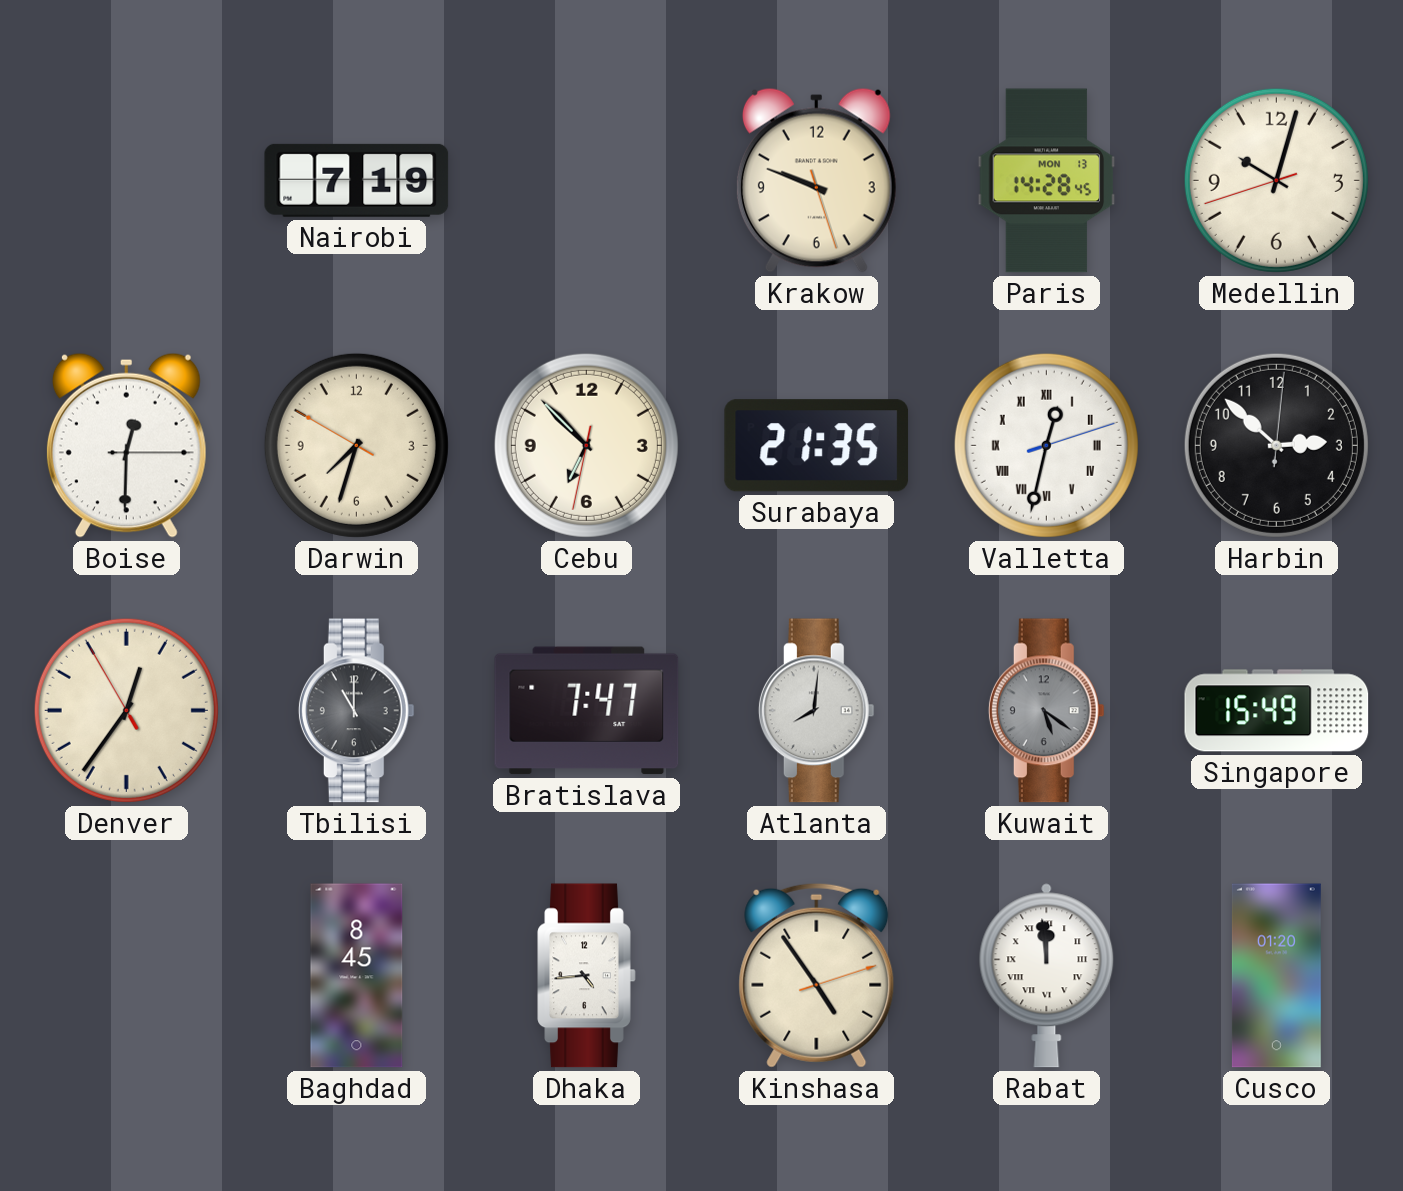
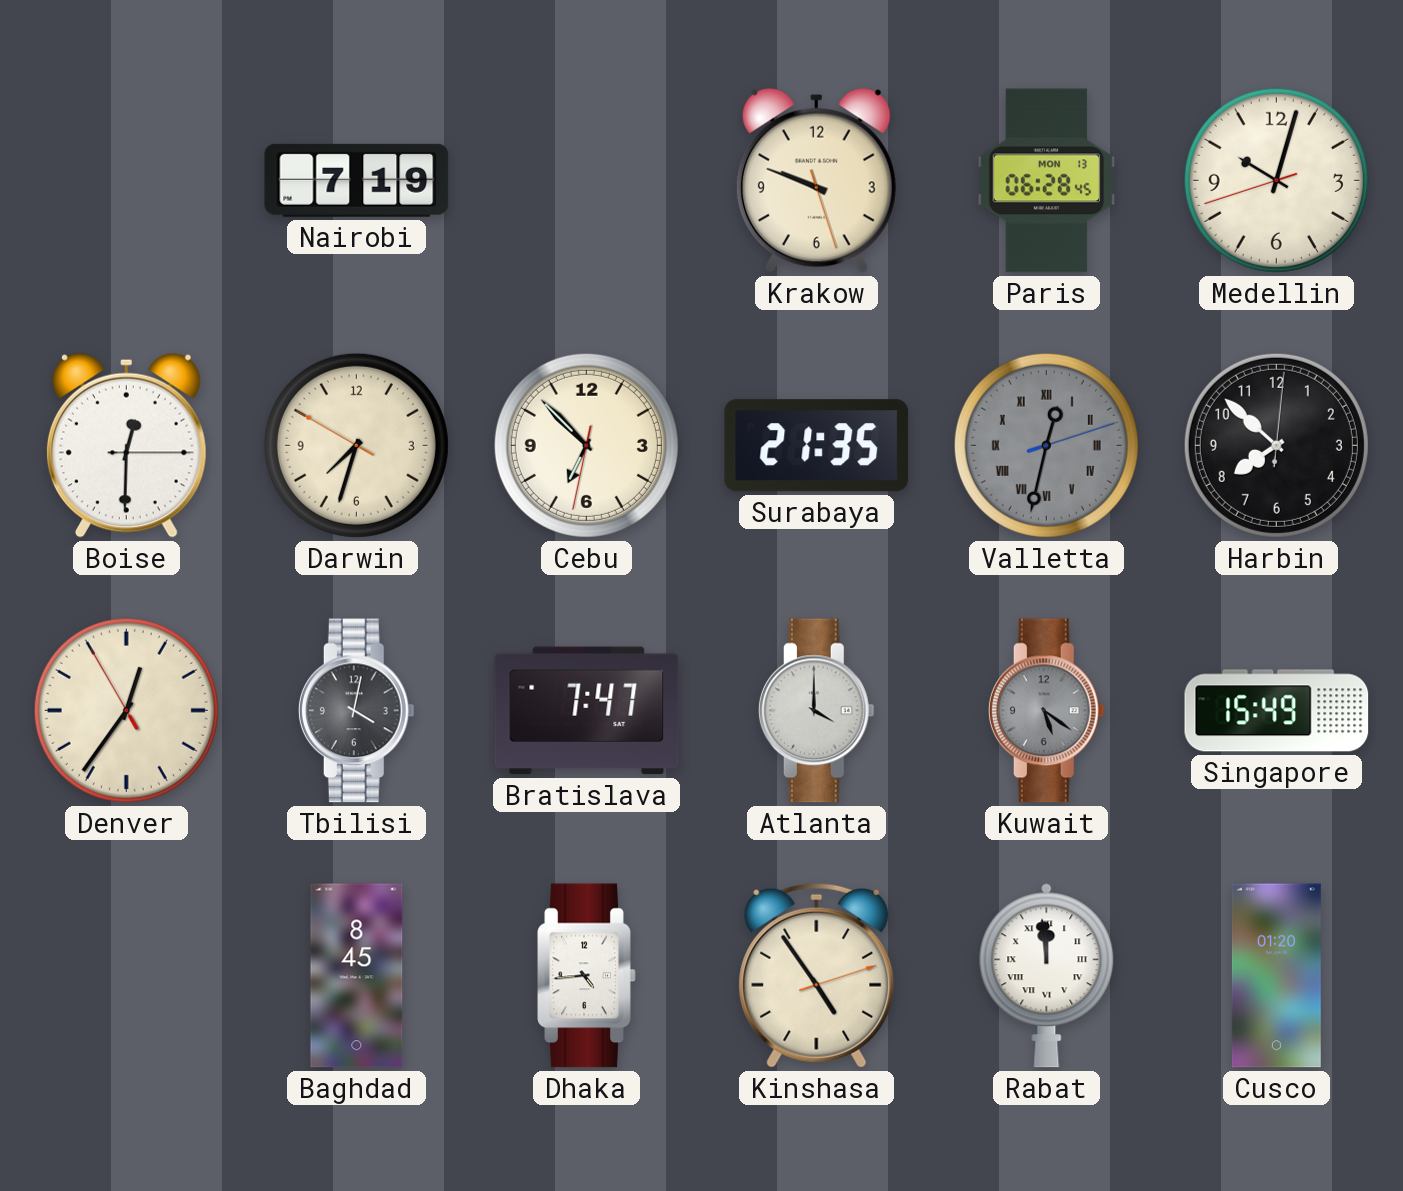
Paris: 14:28 -> 06:28 (1047, 181)
Valletta dial: white -> grey (1046, 445)
Harbin: 2:52 -> 7:52 (1276, 445)
Tbilisi: 11:00 -> 4:02 (356, 711)
Atlanta: 8:01 -> 4:00 (816, 711)
